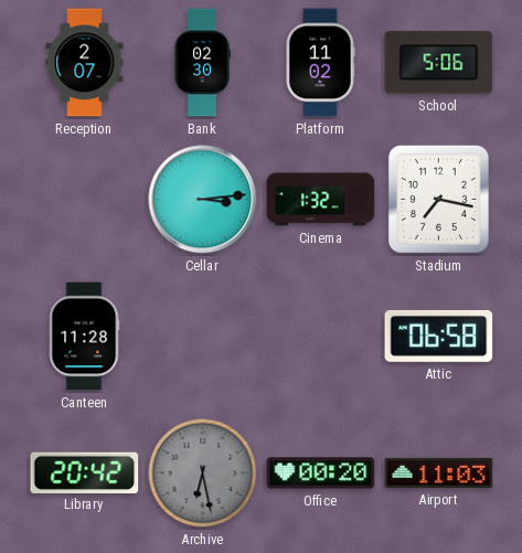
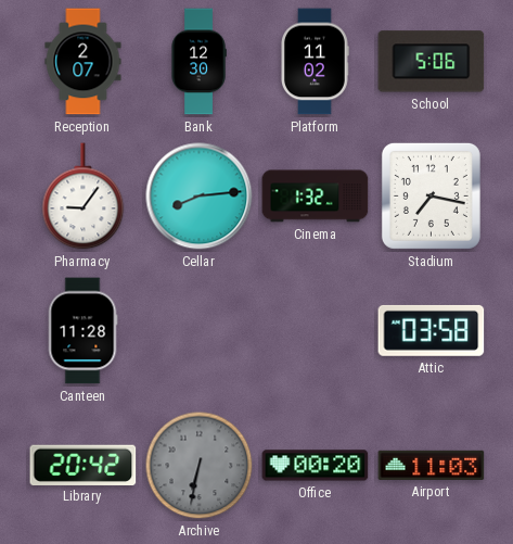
Bank: 02:30 -> 12:30 (198, 62)
Pharmacy: none -> 9:06 (84, 197)
Cellar: 3:14 -> 8:14 (200, 197)
Attic: 06:58 -> 03:58 (432, 330)
Archive: 6:28 -> 6:32 (200, 466)
